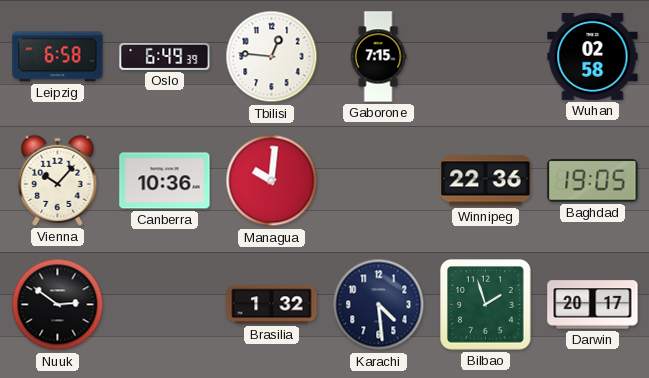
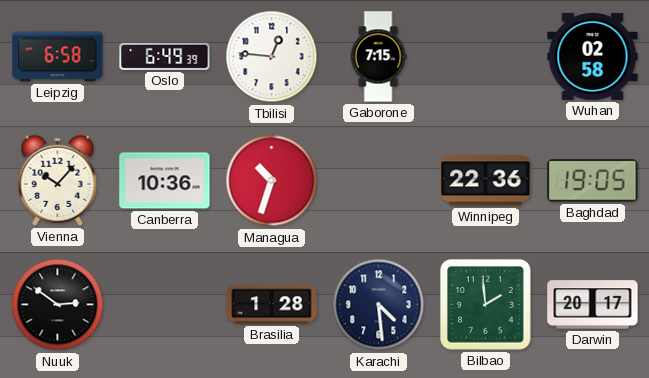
Managua: 10:01 -> 10:33 (272, 181)
Brasilia: 1:32 -> 1:28 (272, 305)
Bilbao: 1:57 -> 1:59 (486, 305)
